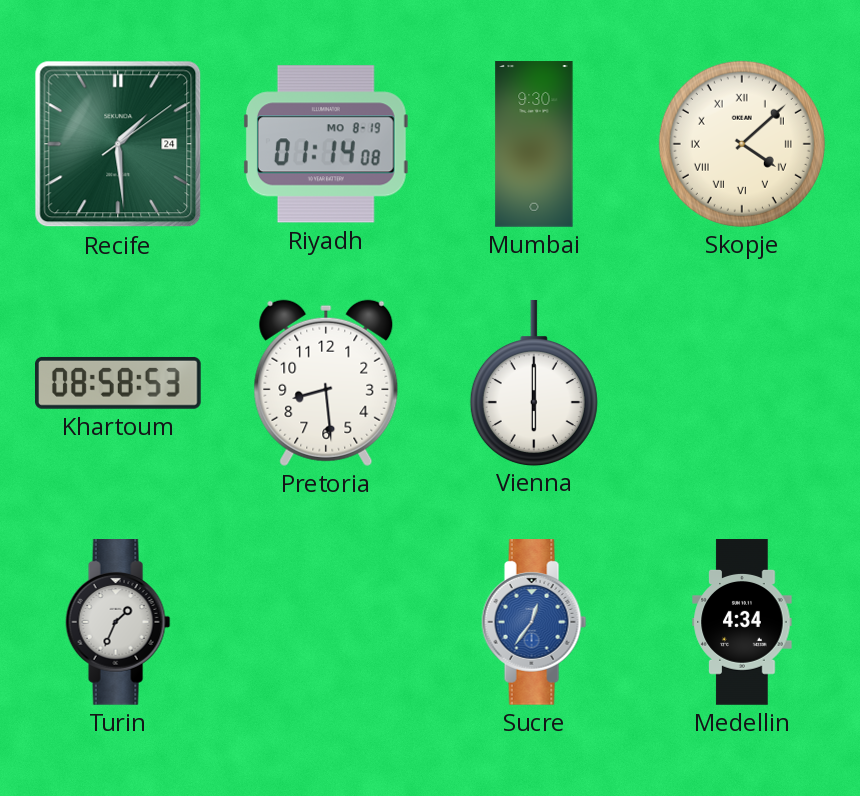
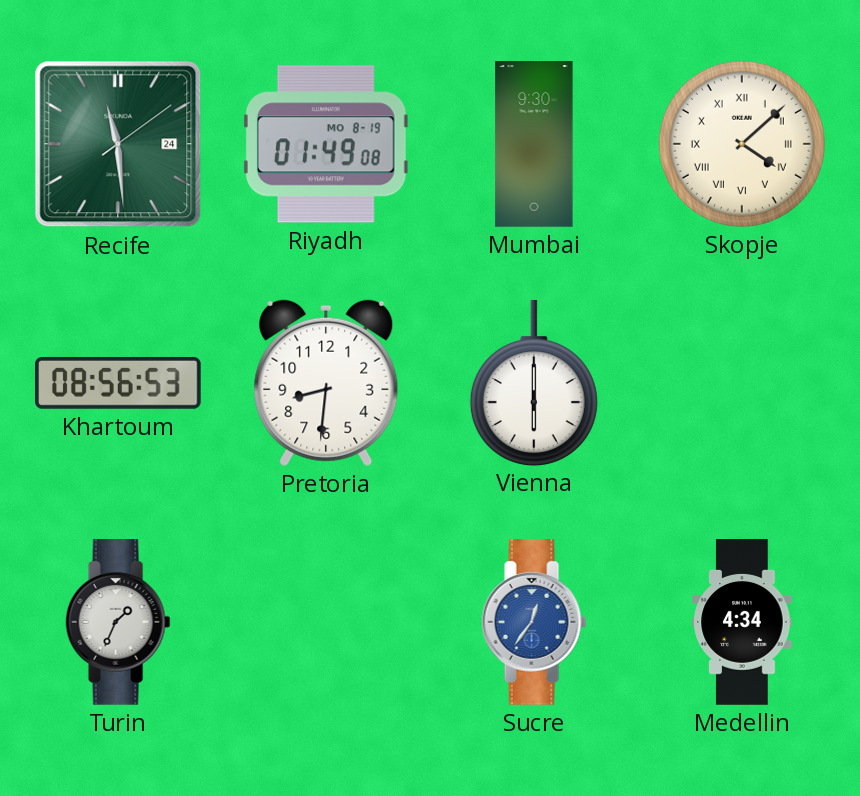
Recife: 1:29 -> 11:29 (118, 144)
Riyadh: 01:14 -> 01:49 (326, 144)
Khartoum: 08:58 -> 08:56 (119, 383)
Pretoria: 8:29 -> 8:31 (326, 383)
